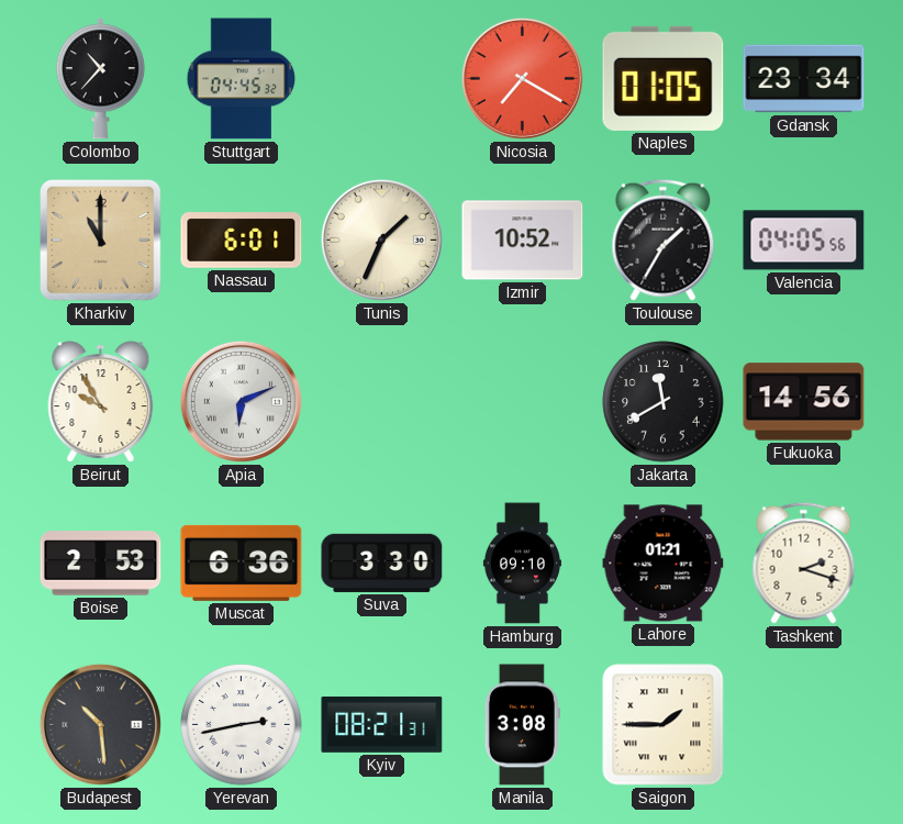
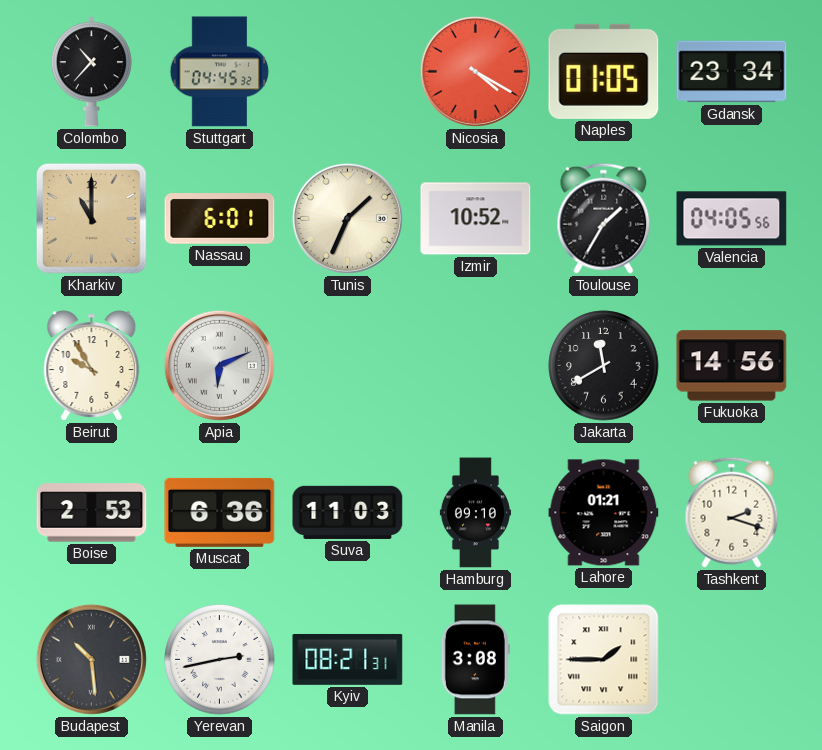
Nicosia: 7:20 -> 4:20 (475, 71)
Suva: 3:30 -> 11:03 (348, 512)
